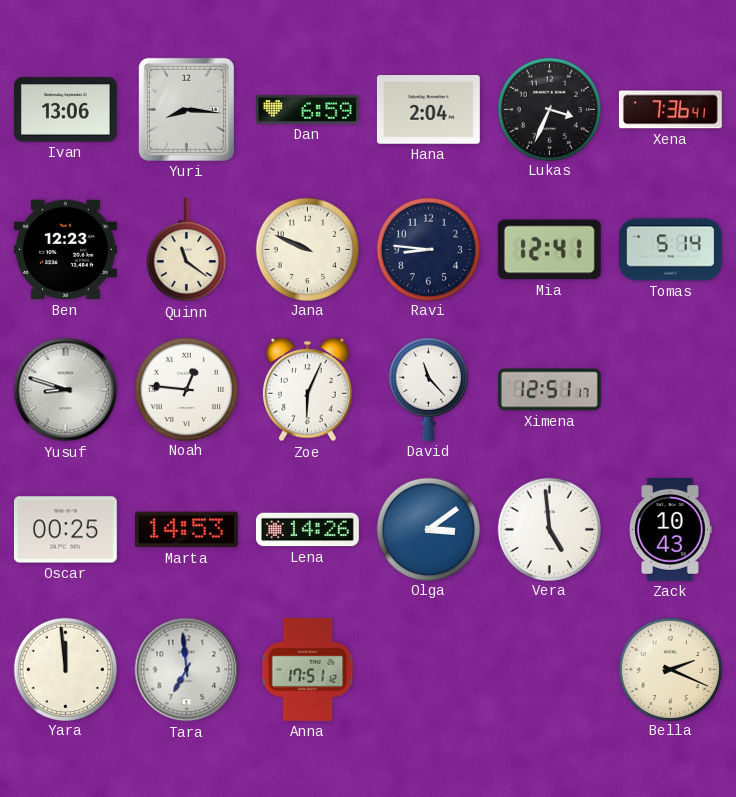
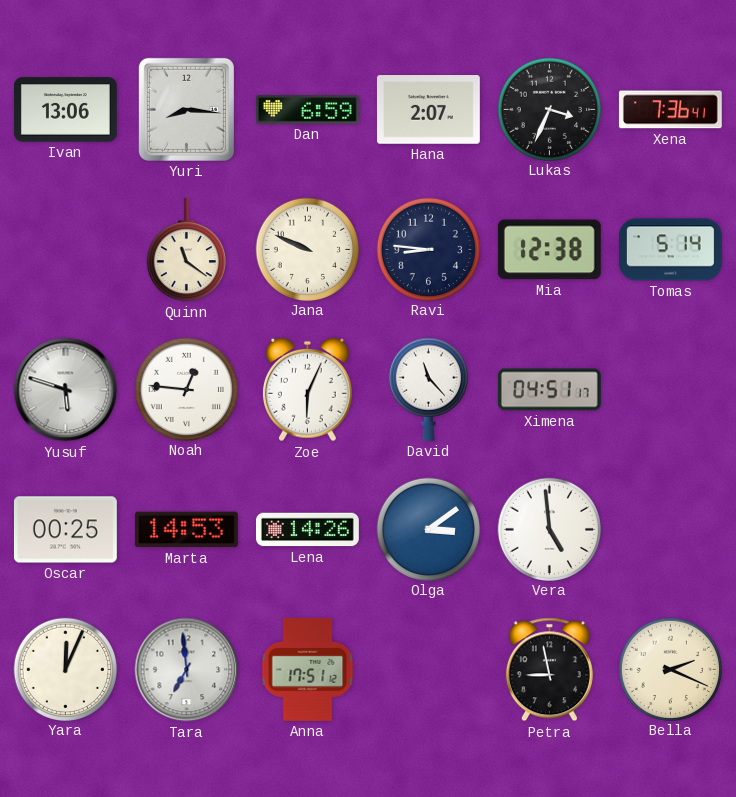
Hana: 2:04 -> 2:07 (428, 110)
Ben: 12:23 -> none (65, 250)
Mia: 12:41 -> 12:38 (549, 250)
Yusuf: 8:48 -> 5:48 (66, 390)
Ximena: 12:51 -> 04:51 (549, 390)
Zack: 10:43 -> none (670, 529)
Yara: 11:59 -> 12:04 (65, 669)
Petra: none -> 8:58 (549, 670)
